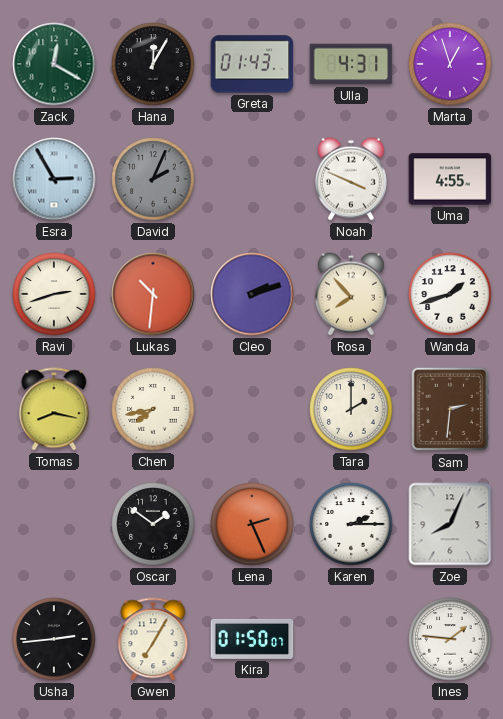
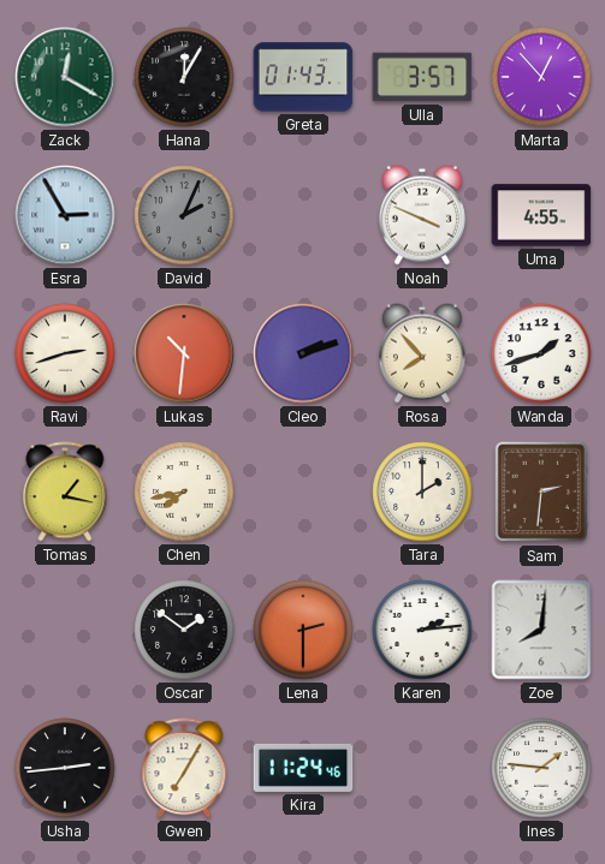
Ulla: 4:31 -> 3:57 (422, 77)
Marta: 12:57 -> 12:53 (541, 77)
Tomas: 8:17 -> 1:17 (65, 491)
Lena: 2:26 -> 2:30 (303, 630)
Karen: 2:15 -> 2:14 (422, 630)
Zoe: 8:04 -> 8:01 (541, 630)
Kira: 01:50 -> 11:24 (303, 768)
